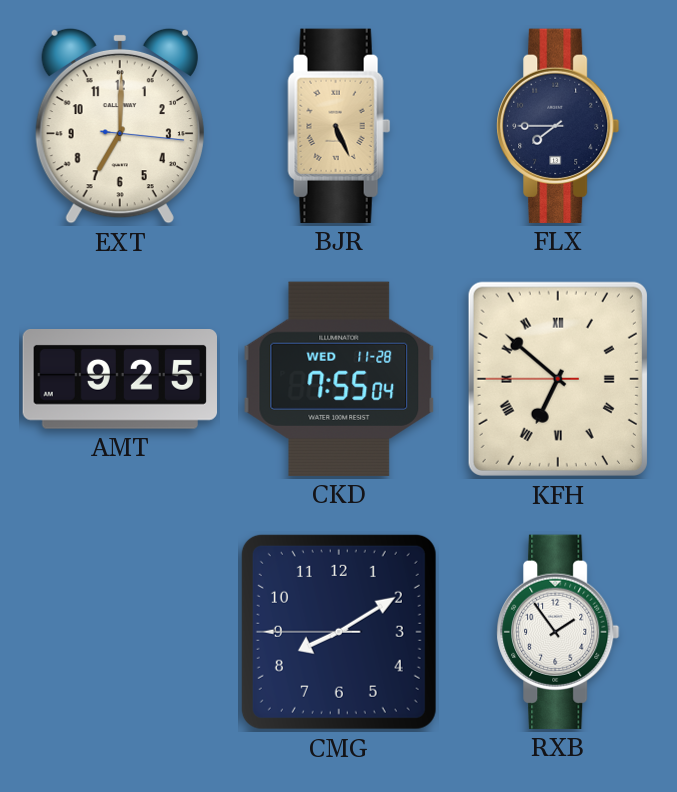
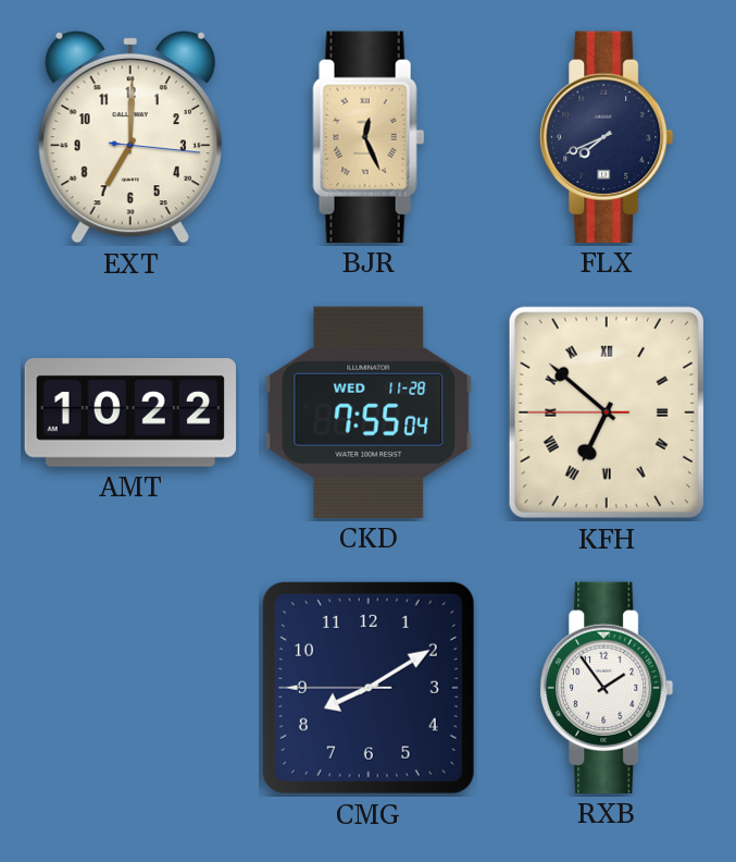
BJR: 5:26 -> 12:26 (369, 137)
FLX: 7:45 -> 7:41 (607, 137)
AMT: 9:25 -> 10:22 (129, 414)
